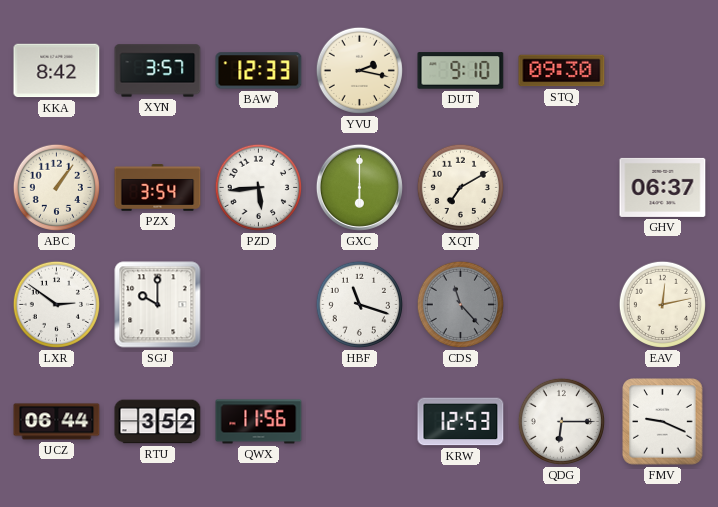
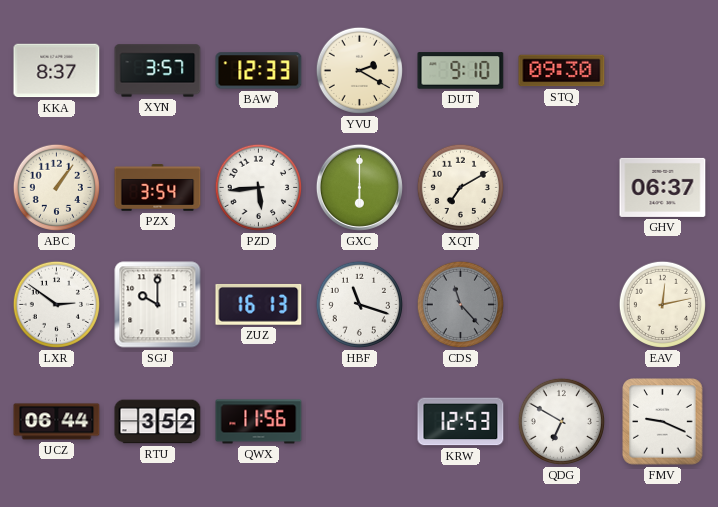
KKA: 8:42 -> 8:37 (57, 71)
YVU: 2:17 -> 2:20 (359, 70)
ZUZ: none -> 16:13 (259, 304)
QDG: 6:15 -> 6:50 (561, 421)
